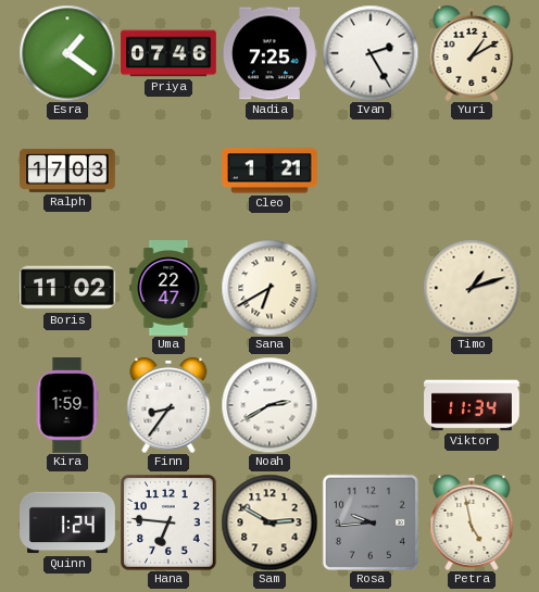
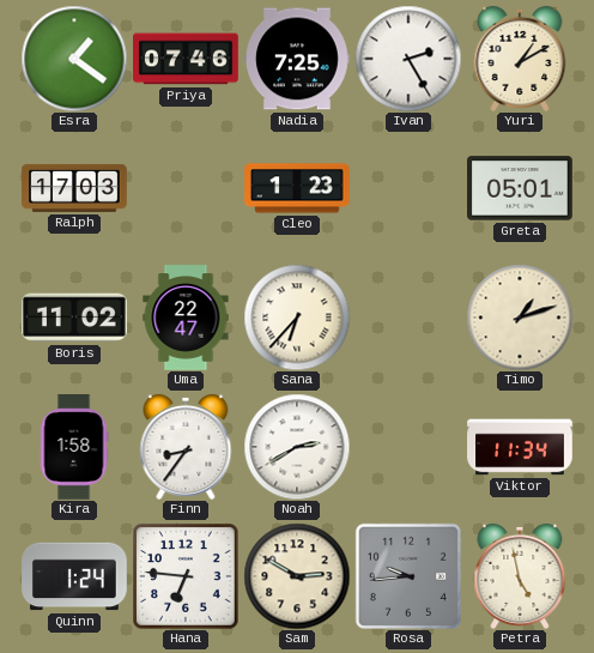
Cleo: 1:21 -> 1:23 (297, 188)
Greta: none -> 05:01 (521, 188)
Sana: 6:40 -> 6:37 (297, 318)
Kira: 1:59 -> 1:58 (74, 447)
